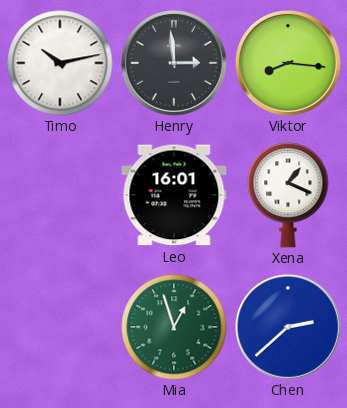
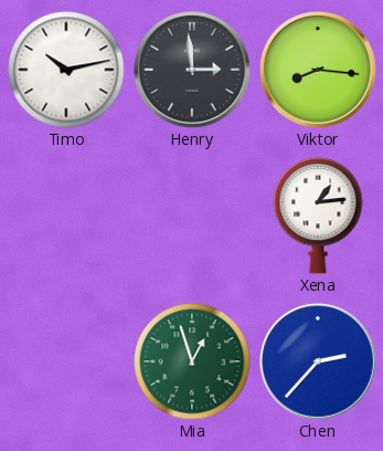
Leo: 16:01 -> none (174, 195)
Xena: 1:19 -> 1:14 (318, 216)
Chen: 2:38 -> 2:37 (318, 361)
